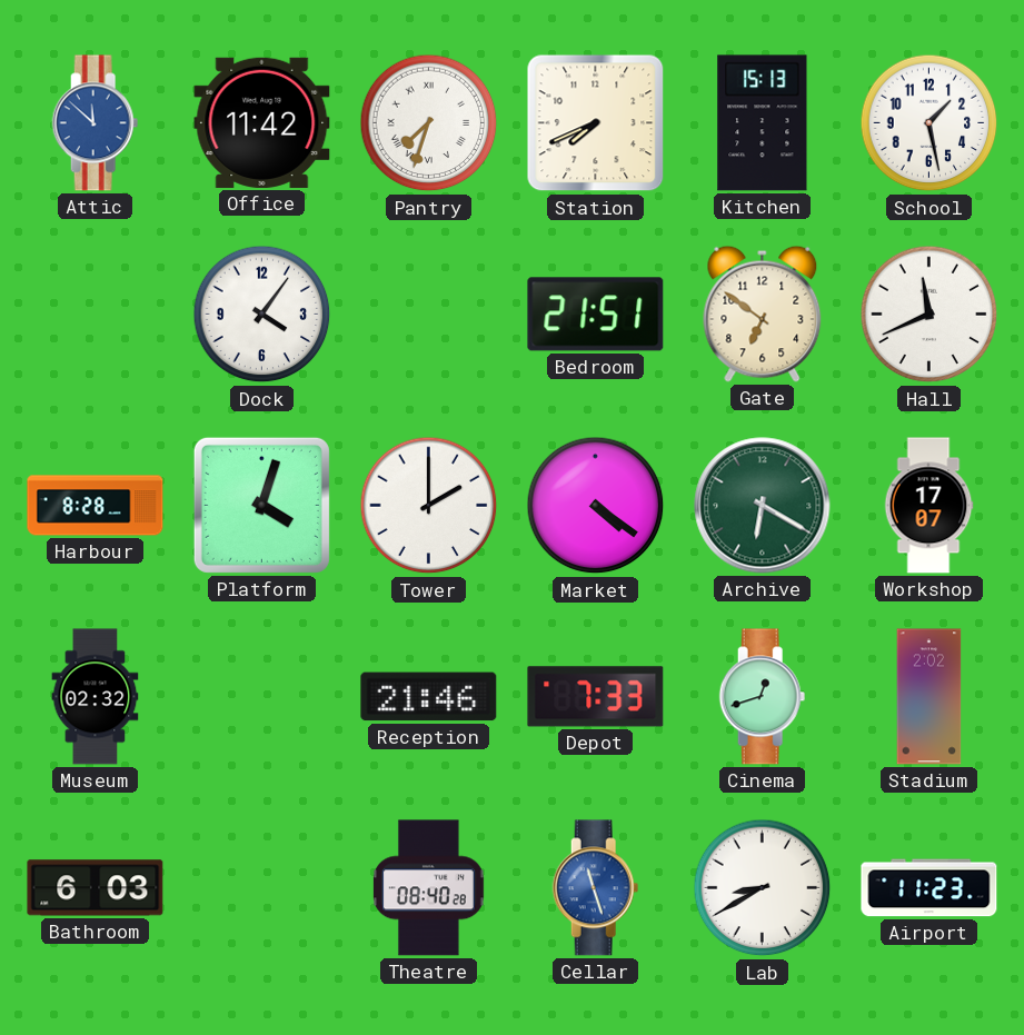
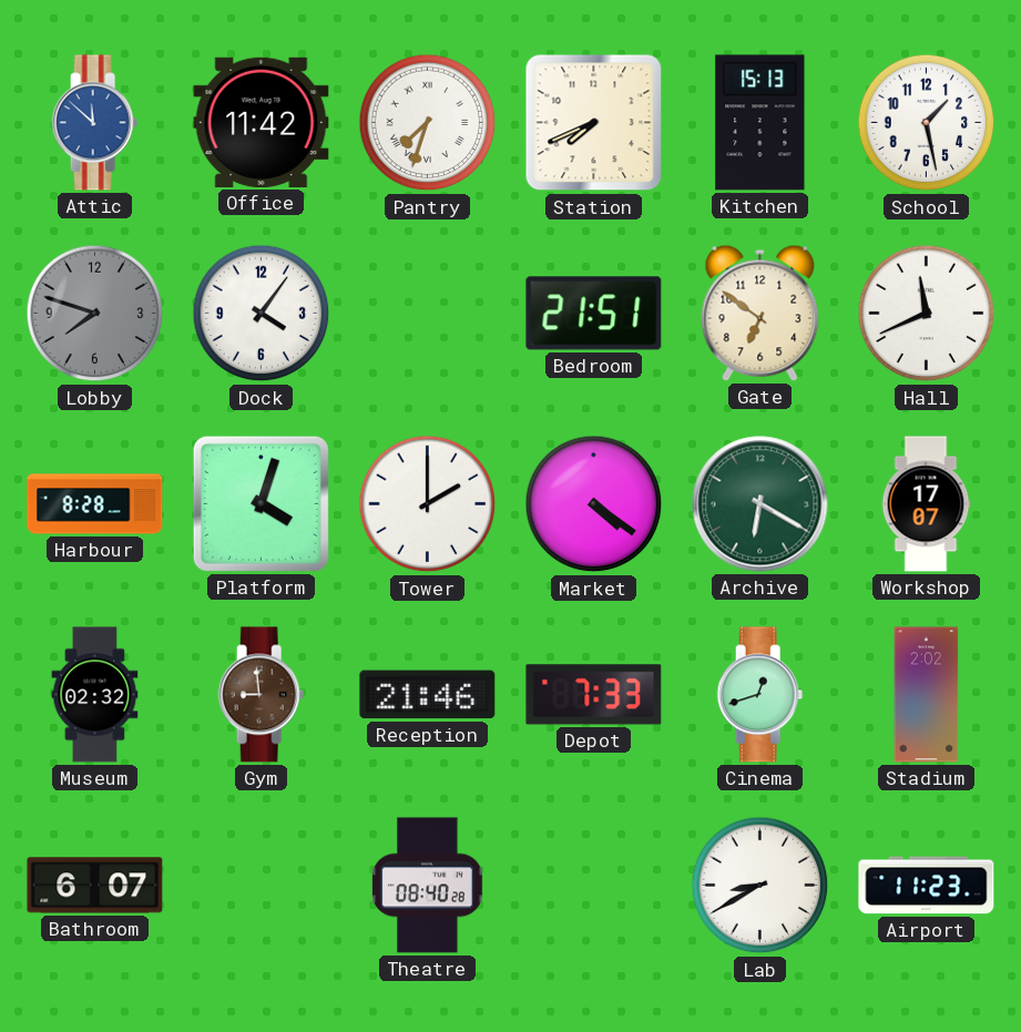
Lobby: none -> 7:48 (95, 314)
Gym: none -> 8:59 (262, 695)
Bathroom: 6:03 -> 6:07 (95, 886)
Cellar: 11:27 -> none (596, 888)
